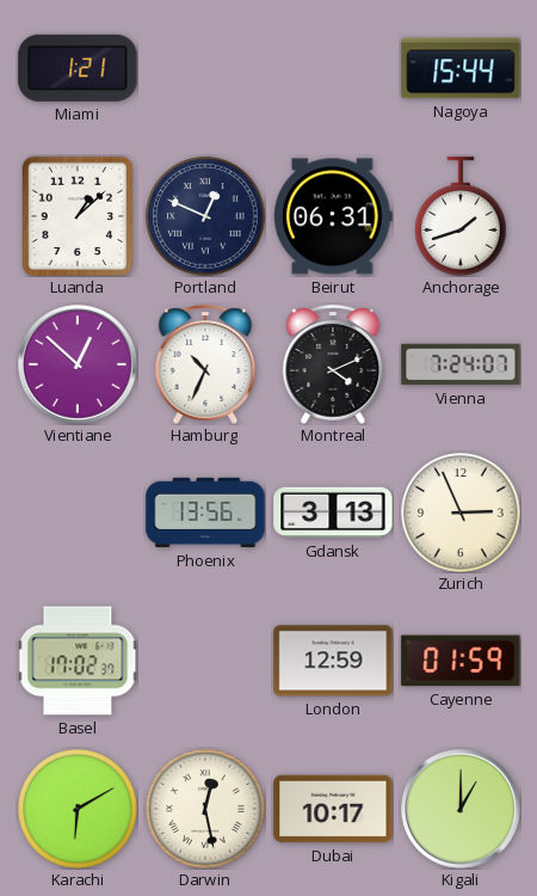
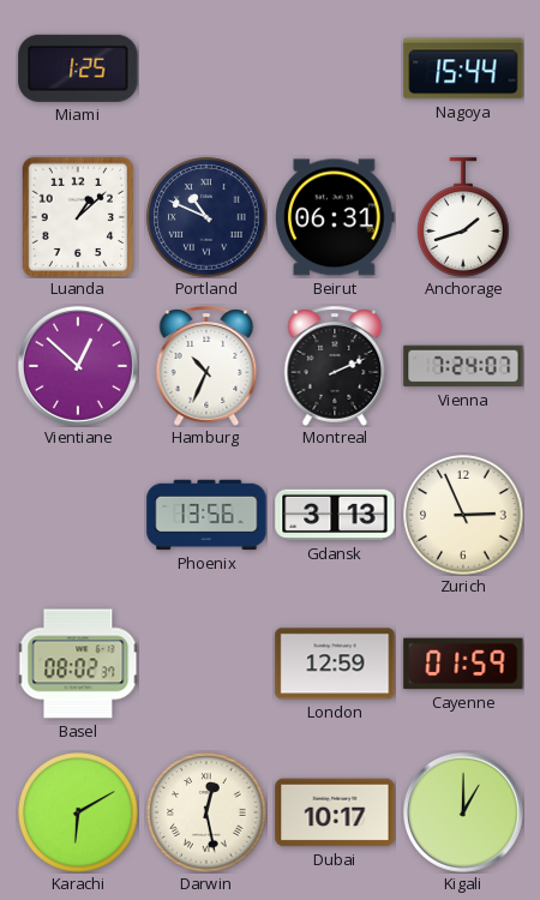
Miami: 1:21 -> 1:25 (78, 68)
Portland: 12:49 -> 10:49 (206, 217)
Montreal: 4:11 -> 2:11 (335, 366)
Basel: 17:02 -> 08:02 (78, 664)
